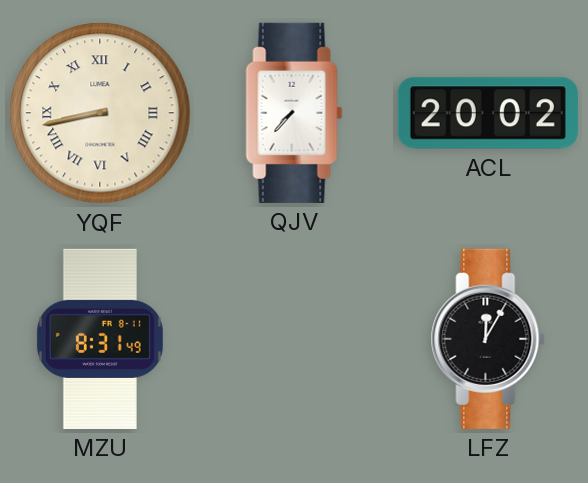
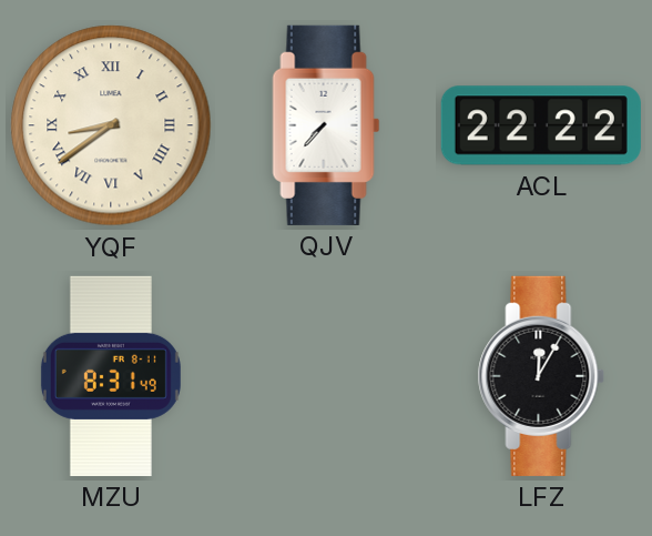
YQF: 8:43 -> 8:39 (111, 125)
ACL: 20:02 -> 22:22 (541, 125)
